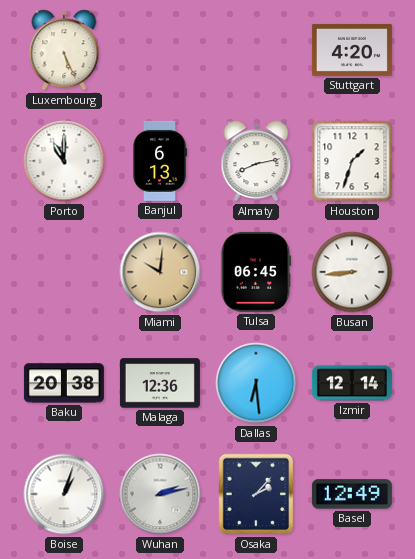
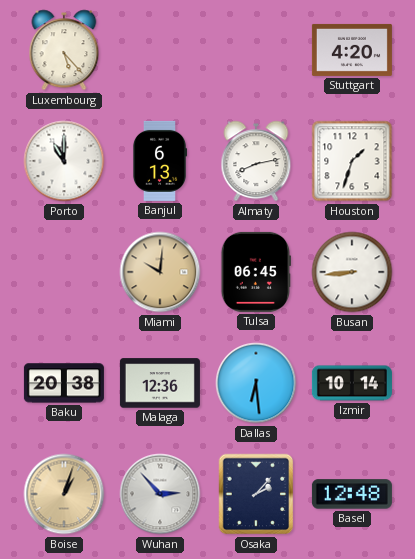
Luxembourg: 5:26 -> 5:23 (64, 50)
Izmir: 12:14 -> 10:14 (352, 383)
Boise dial: white -> champagne (64, 494)
Wuhan: 2:13 -> 2:53 (160, 494)
Basel: 12:49 -> 12:48 (352, 494)
